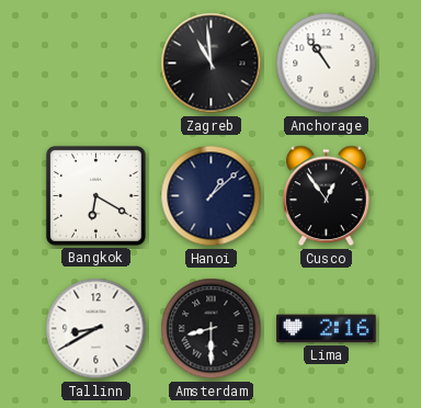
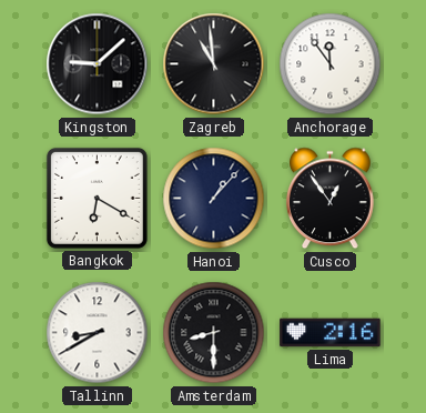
Kingston: none -> 9:08 (98, 64)
Anchorage: 10:54 -> 11:54 (331, 64)
Hanoi: 1:08 -> 1:07 (214, 199)
